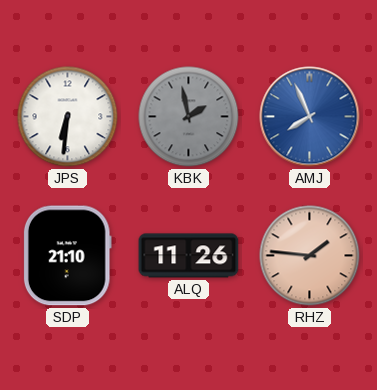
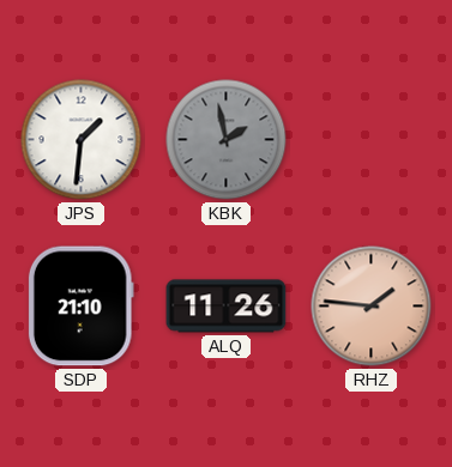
JPS: 6:31 -> 1:31 (82, 140)
AMJ: 7:56 -> none (310, 117)
